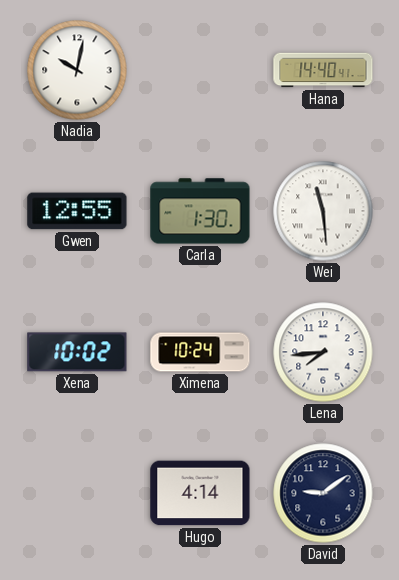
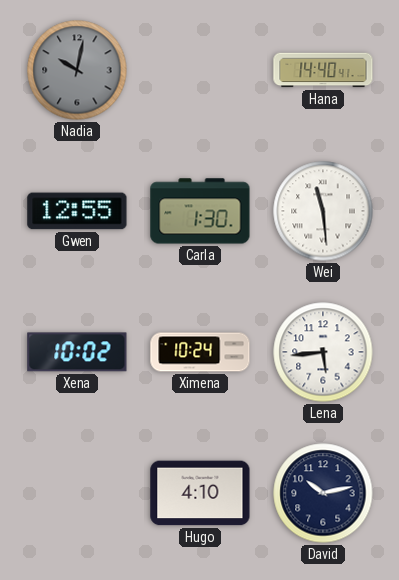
Nadia dial: white -> grey (77, 70)
Lena: 7:44 -> 5:44 (323, 352)
Hugo: 4:14 -> 4:10 (200, 493)
David: 9:09 -> 10:13 (323, 493)
